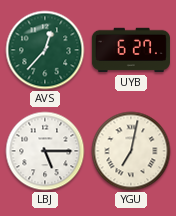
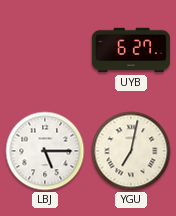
AVS: 12:37 -> none (45, 50)
